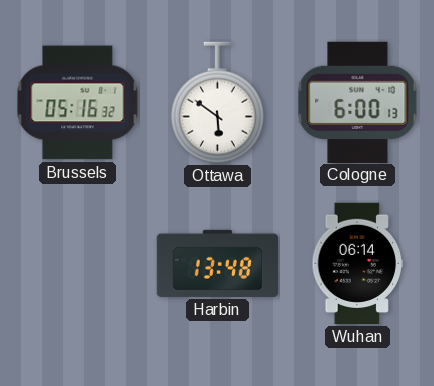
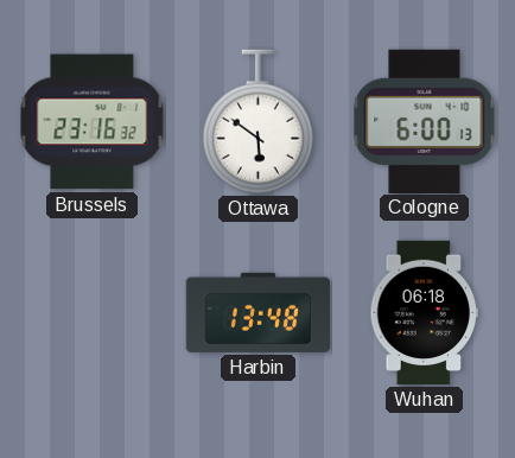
Brussels: 05:16 -> 23:16 (93, 122)
Wuhan: 06:14 -> 06:18 (425, 313)
